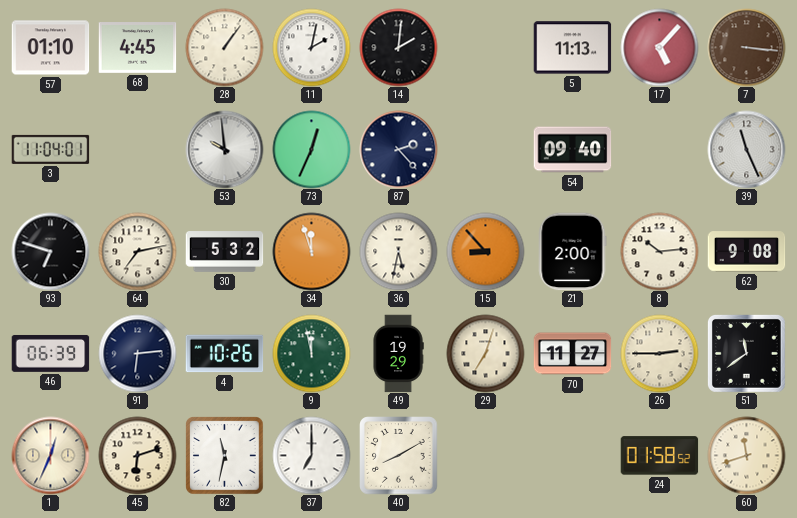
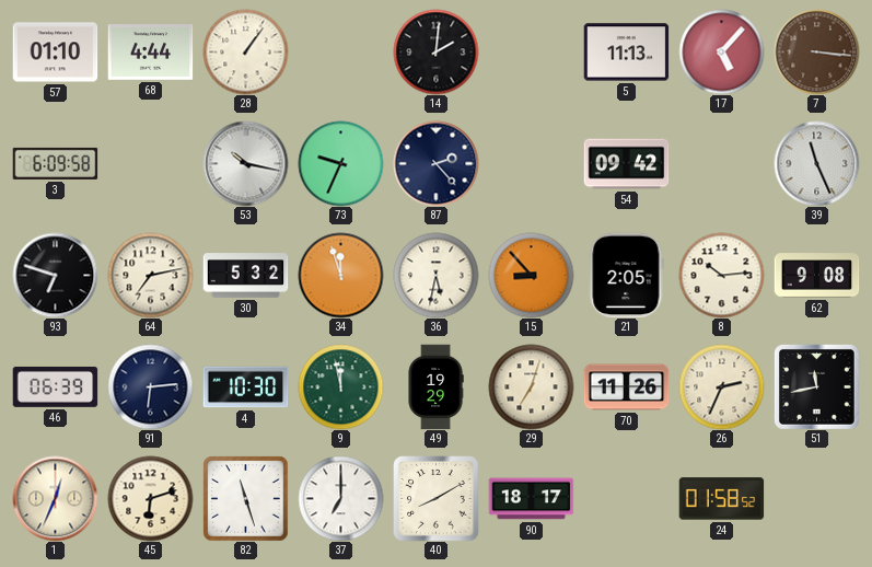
68: 4:45 -> 4:44 (150, 53)
11: 2:02 -> none (311, 47)
3: 11:04 -> 6:09 (55, 163)
53: 9:59 -> 10:17 (245, 163)
73: 12:34 -> 9:34 (340, 163)
54: 09:40 -> 09:42 (626, 164)
21: 2:00 -> 2:05 (626, 275)
4: 10:26 -> 10:30 (245, 387)
70: 11:27 -> 11:26 (626, 387)
26: 2:45 -> 2:34 (721, 386)
51: 11:39 -> 11:43 (816, 386)
82: 11:32 -> 11:27 (245, 498)
90: none -> 18:17 (531, 499)
60: 11:42 -> none (746, 455)
